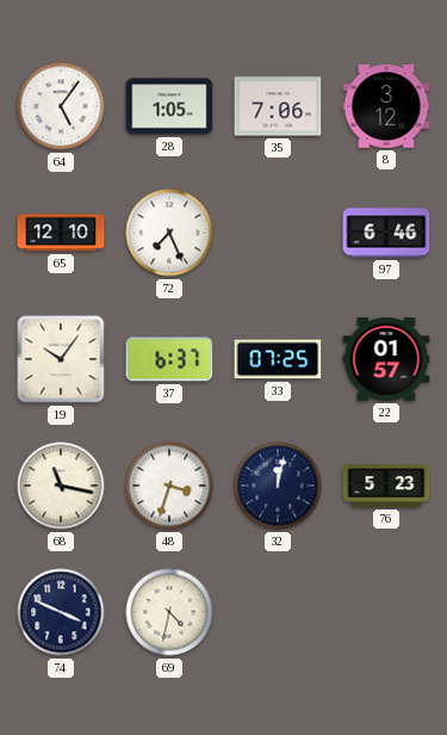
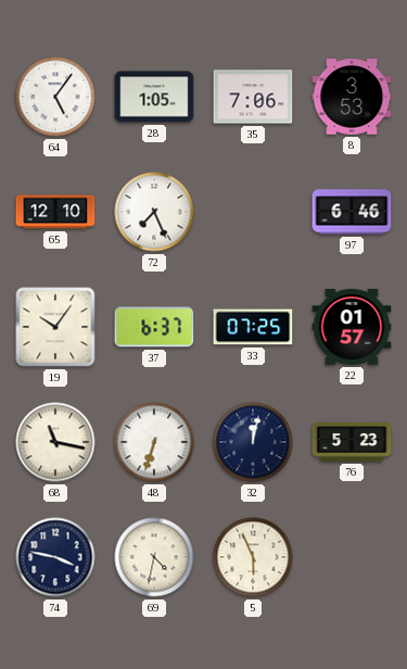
8: 3:12 -> 3:53 (352, 97)
48: 3:33 -> 6:33 (154, 442)
74: 3:49 -> 3:47 (55, 557)
5: none -> 5:56 (253, 557)
